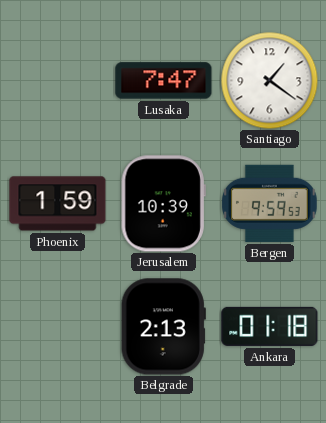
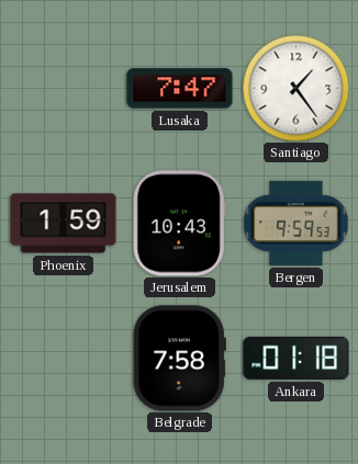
Santiago: 1:21 -> 1:24 (295, 88)
Jerusalem: 10:39 -> 10:43 (179, 224)
Belgrade: 2:13 -> 7:58 (179, 359)
